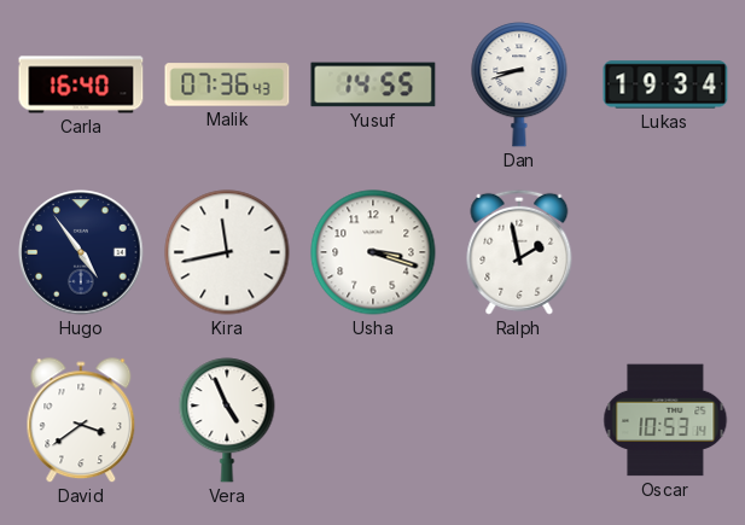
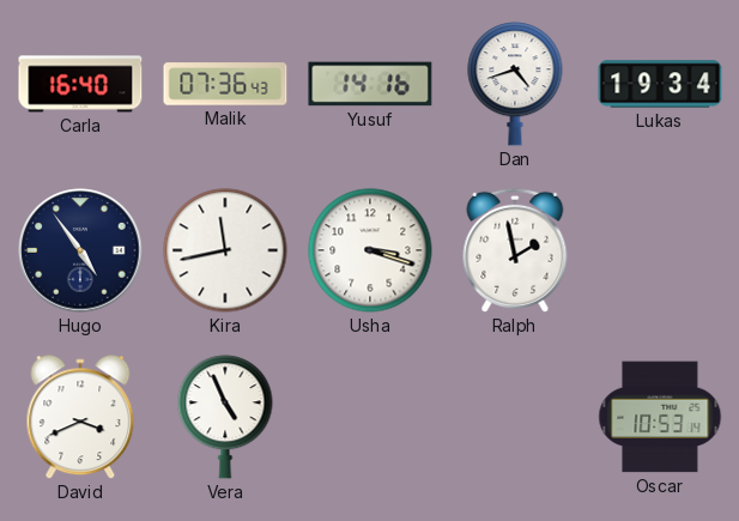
Yusuf: 14:55 -> 14:16 (370, 84)
Dan: 8:42 -> 4:42 (515, 84)
David: 3:39 -> 3:41 (80, 418)
